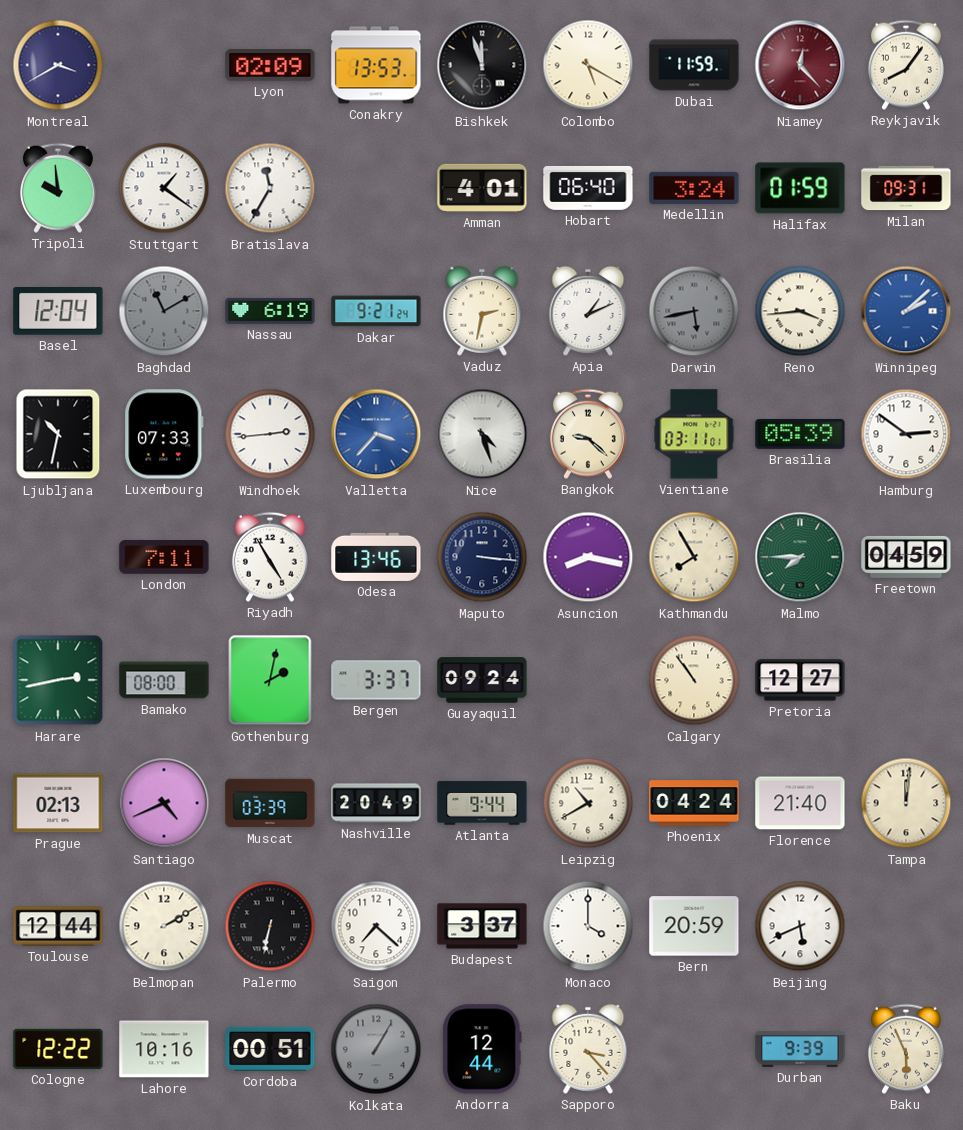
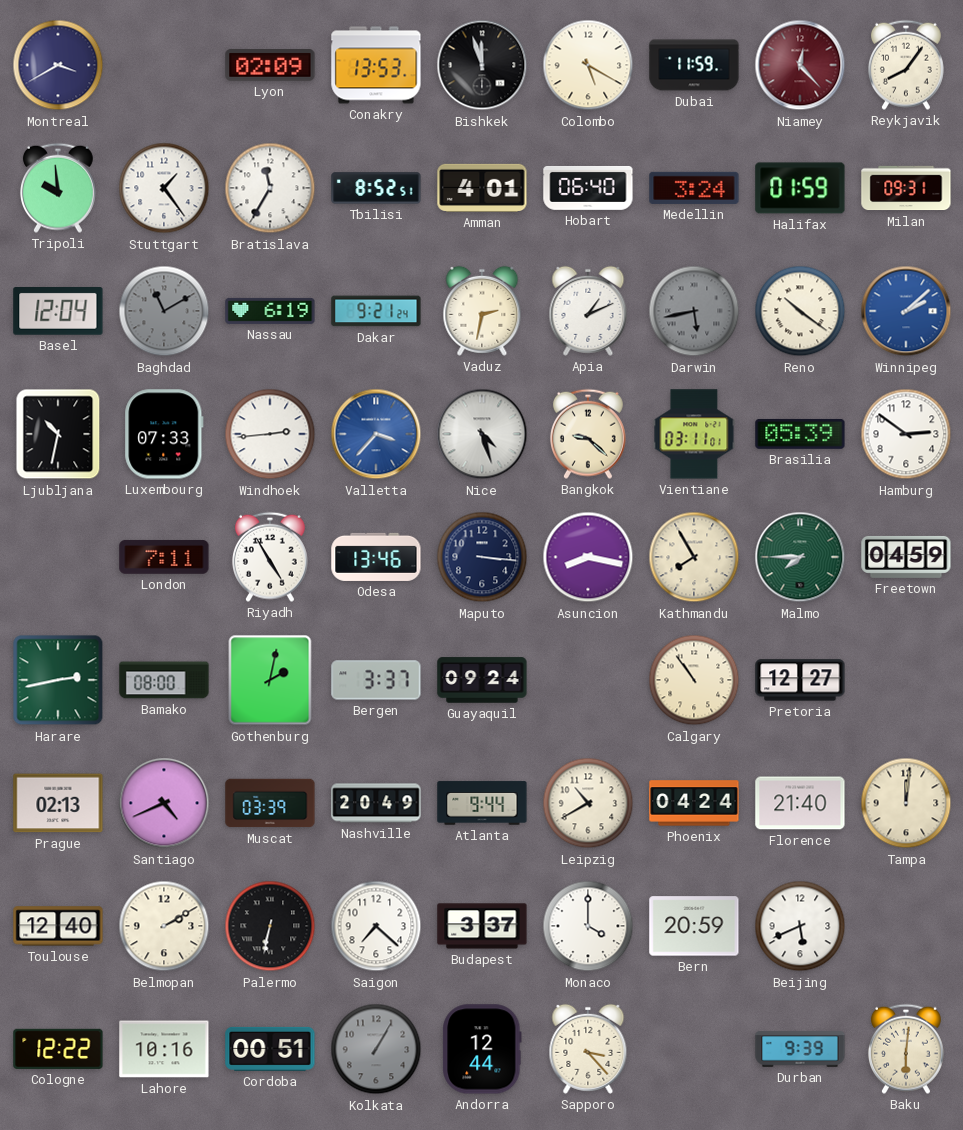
Stuttgart: 1:21 -> 1:24 (164, 188)
Tbilisi: none -> 8:52 (376, 188)
Reno: 3:44 -> 10:21 (800, 311)
Toulouse: 12:44 -> 12:40 (58, 926)
Baku: 5:56 -> 6:01 (906, 1049)
